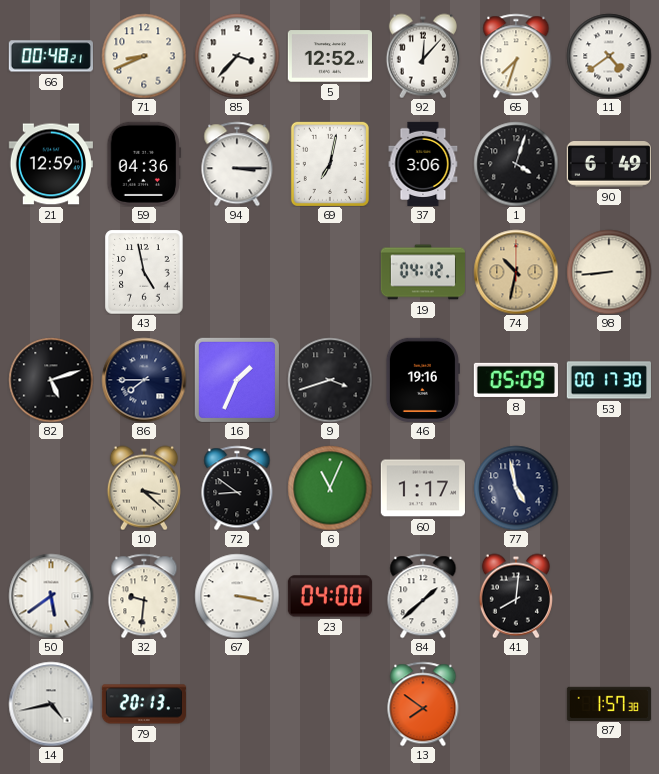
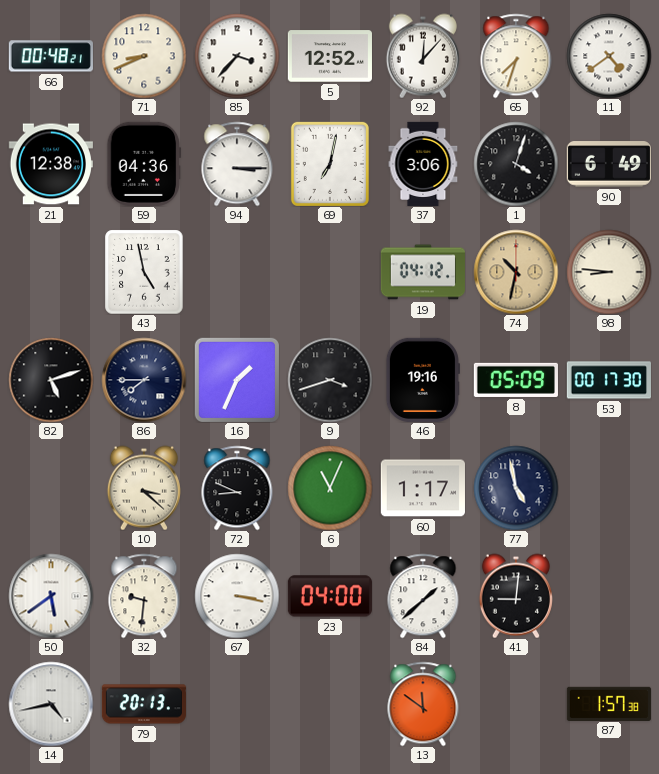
21: 12:59 -> 12:38 (51, 164)
98: 8:44 -> 8:46 (609, 272)
72: 8:51 -> 8:49 (237, 488)
41: 8:01 -> 9:01 (516, 596)
13: 7:51 -> 11:51 (423, 704)
